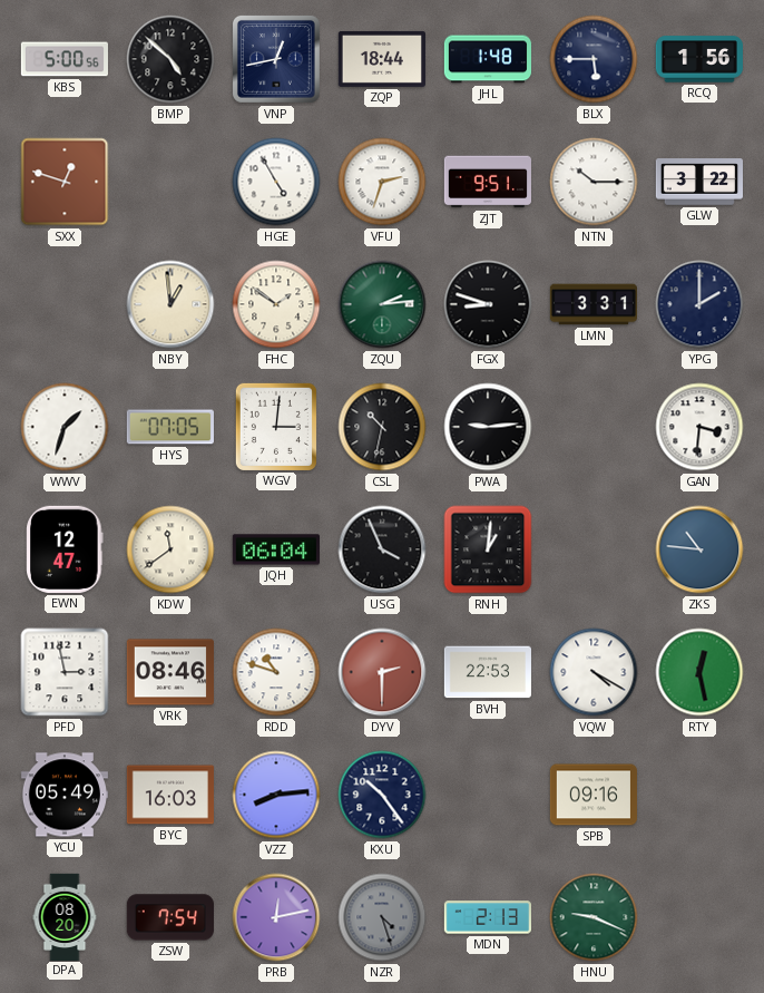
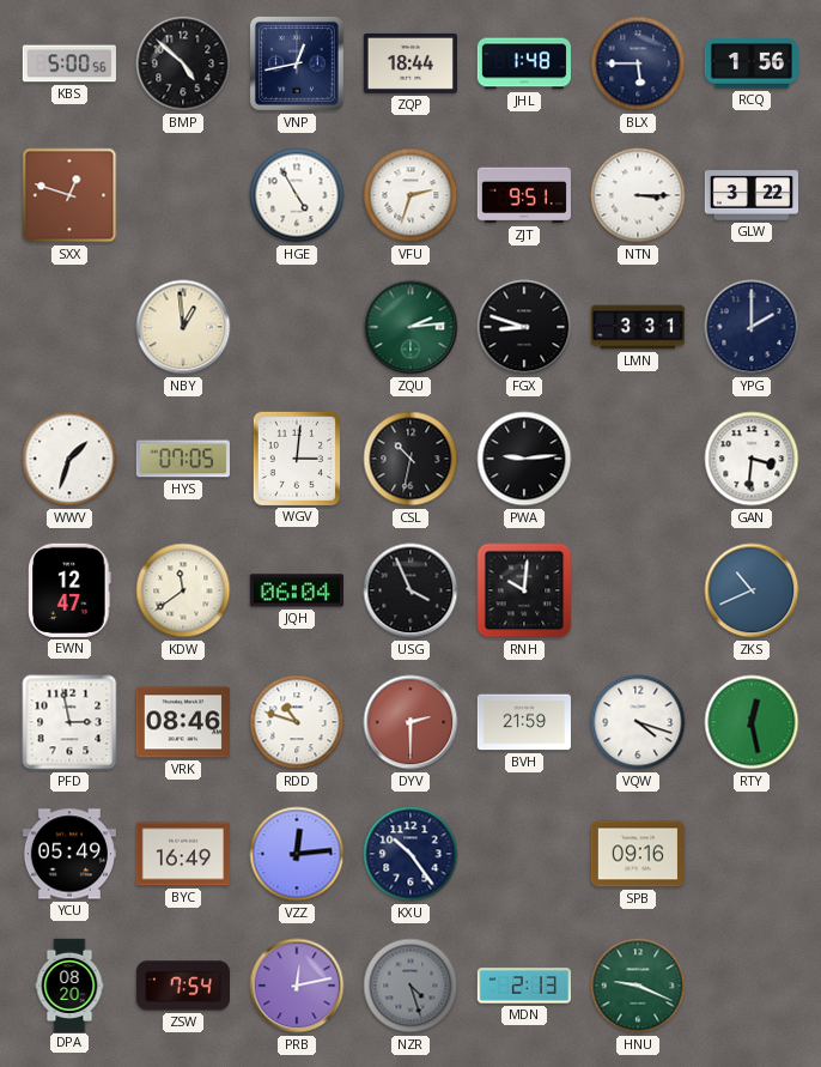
NTN: 10:15 -> 3:15 (638, 195)
FHC: 1:51 -> none (276, 304)
RNH: 1:01 -> 10:01 (524, 590)
ZKS: 10:46 -> 10:41 (752, 590)
BVH: 22:53 -> 21:59 (523, 722)
VQW: 4:20 -> 4:18 (638, 722)
BYC: 16:03 -> 16:49 (183, 854)
VZZ: 8:14 -> 12:14 (297, 854)
